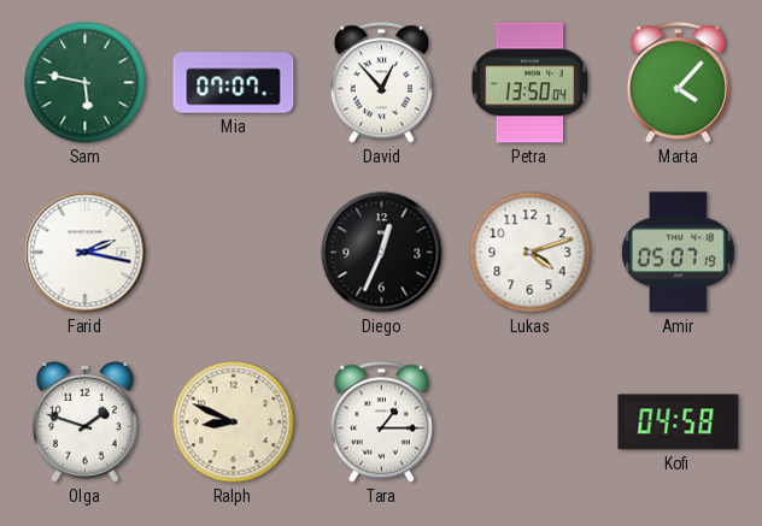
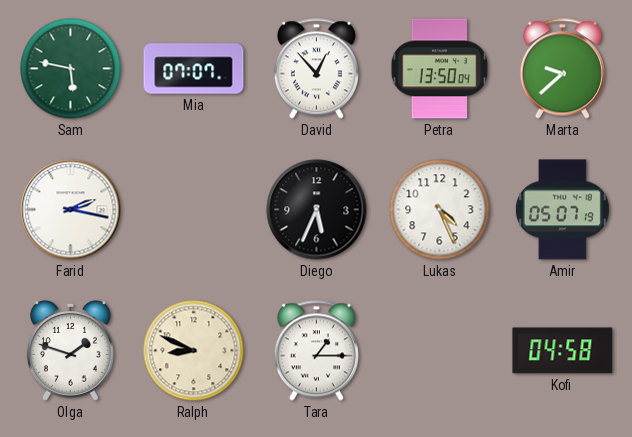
Marta: 4:07 -> 9:38 (562, 69)
Diego: 12:34 -> 5:34 (317, 210)
Lukas: 4:12 -> 4:26 (440, 210)
